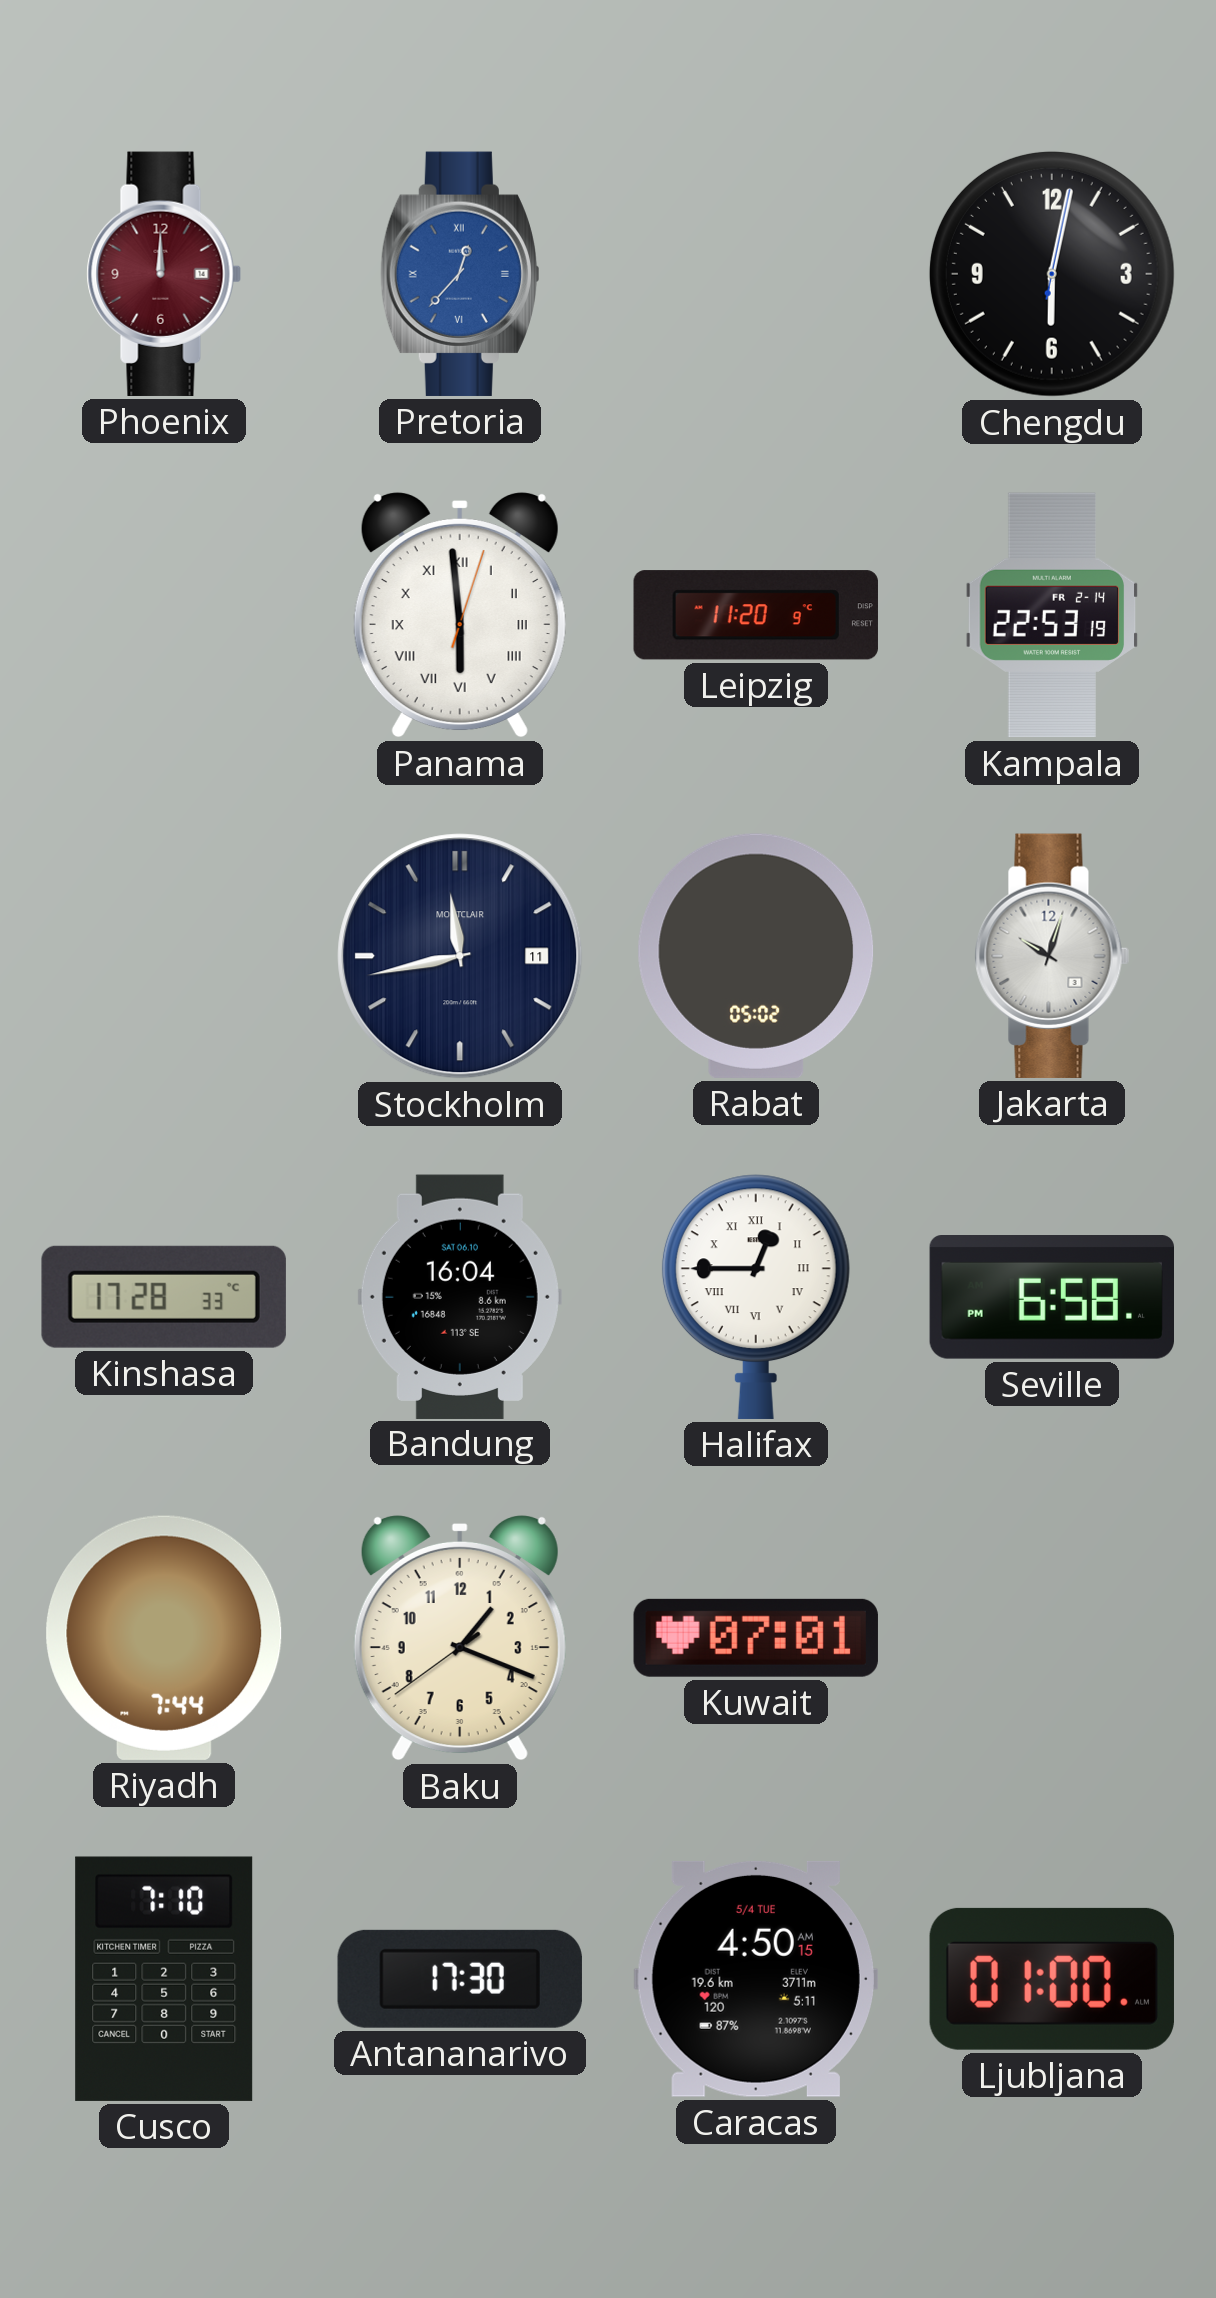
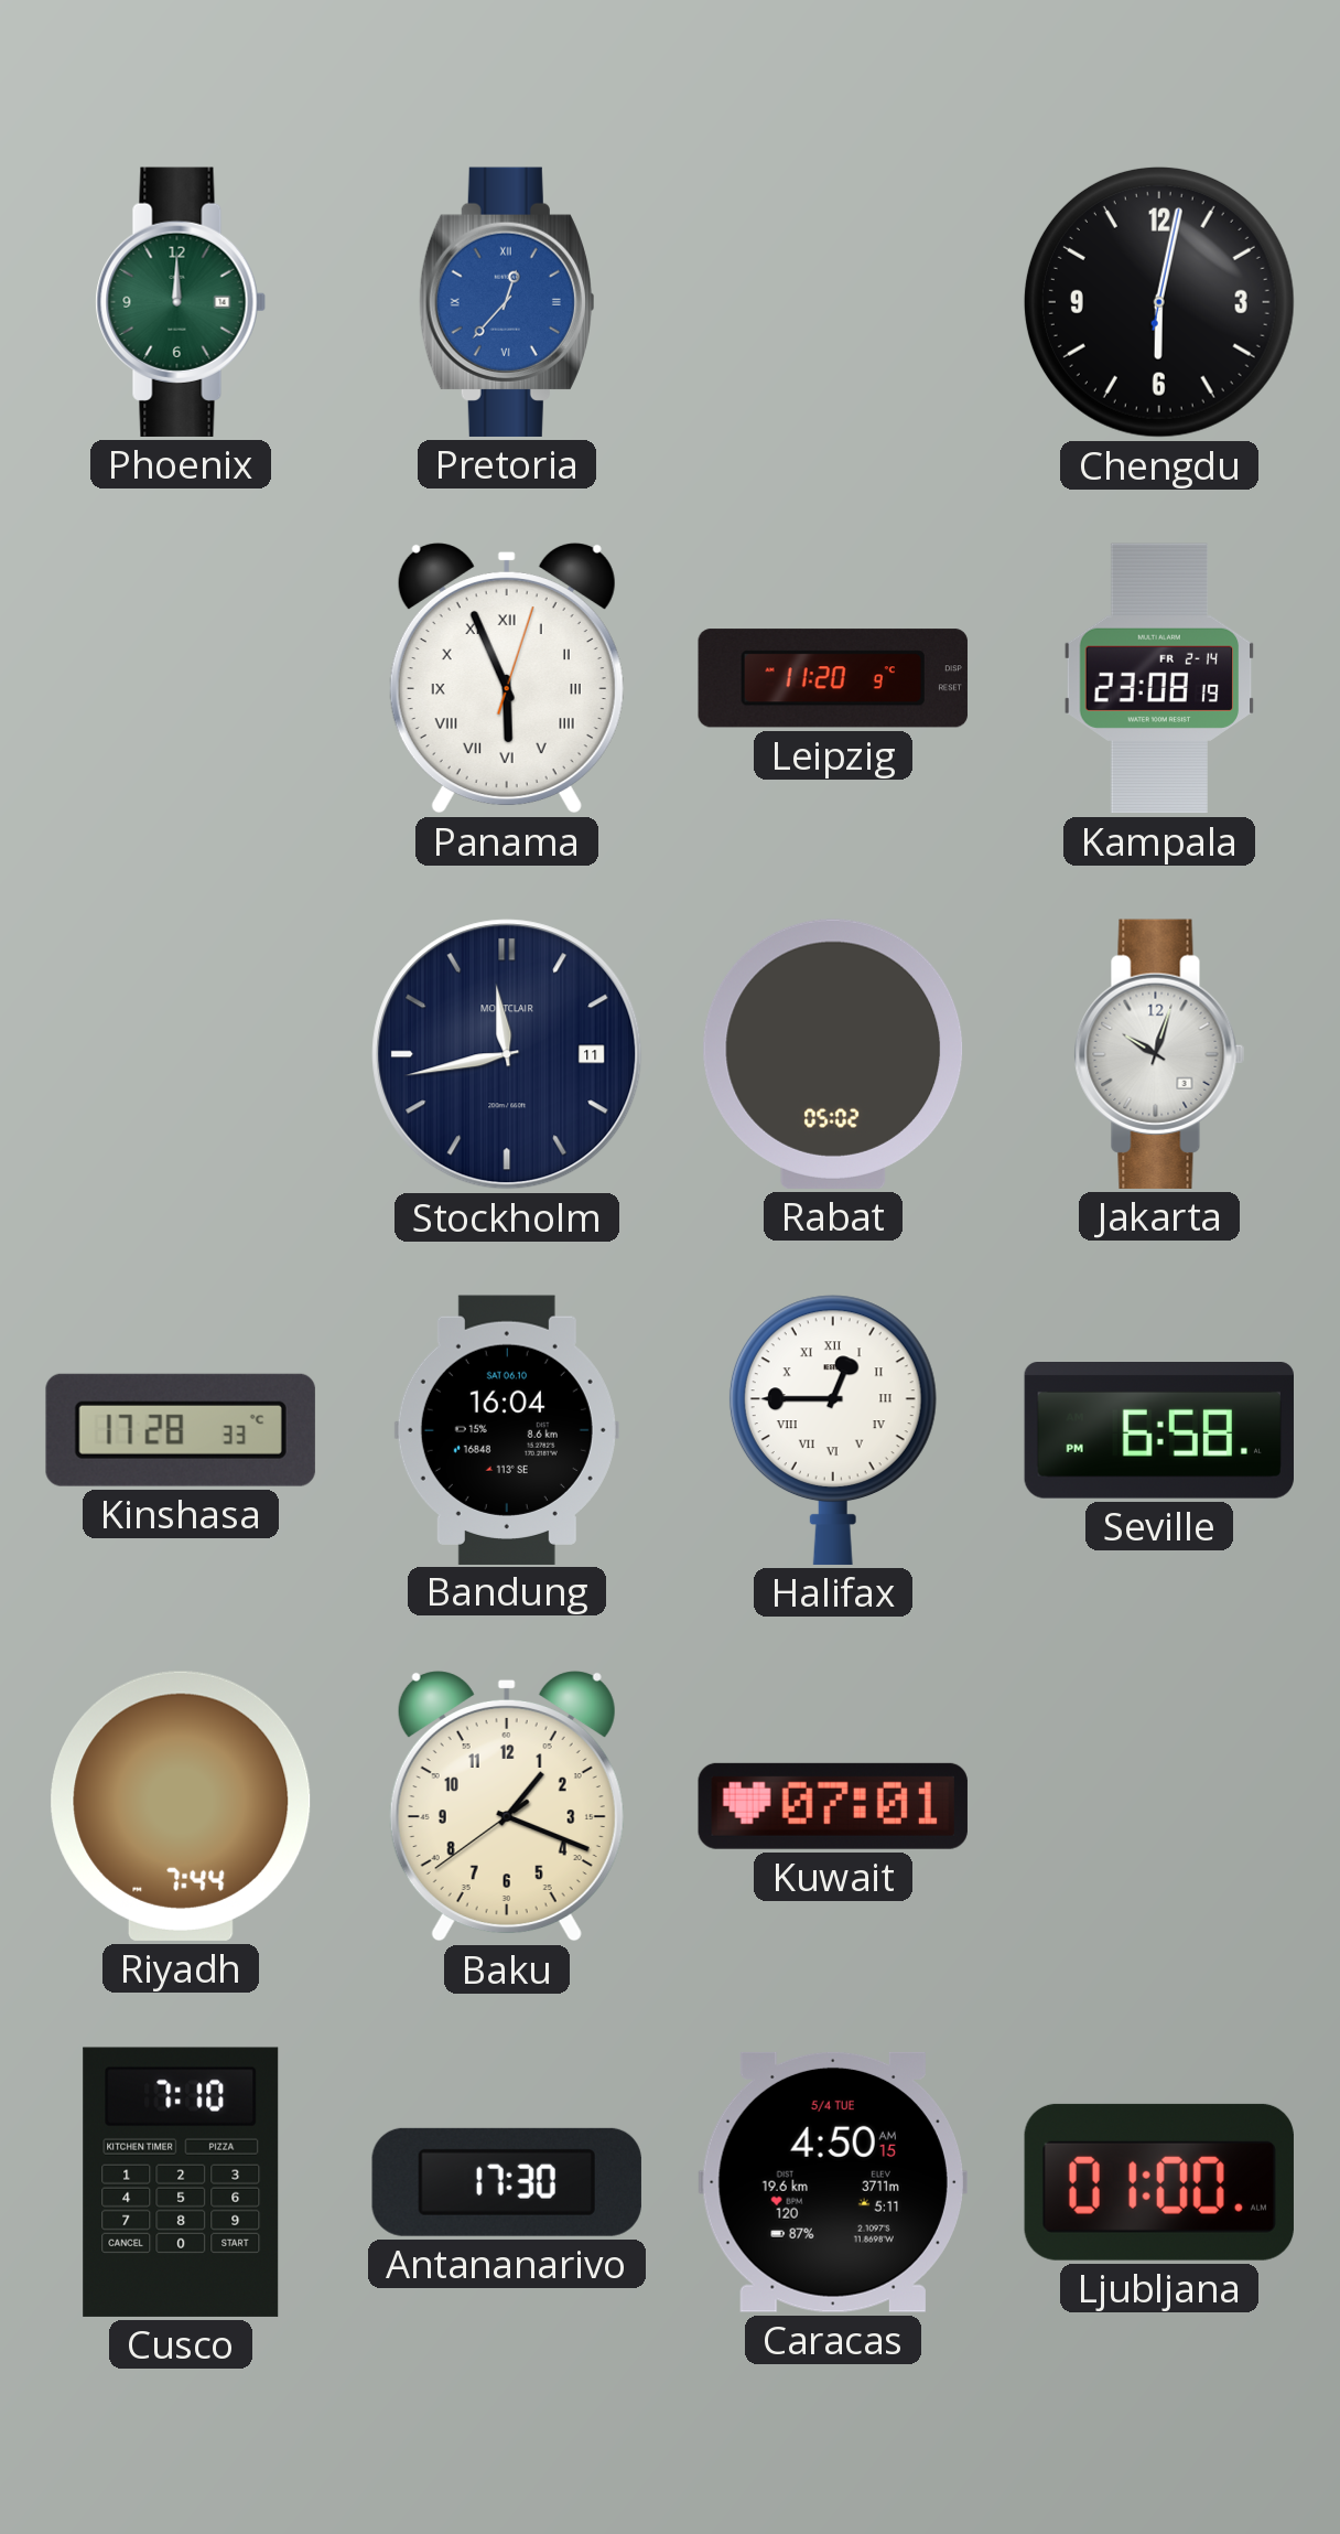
Phoenix dial: burgundy -> green (181, 302)
Panama: 5:59 -> 5:56 (507, 678)
Kampala: 22:53 -> 23:08 (1159, 678)
